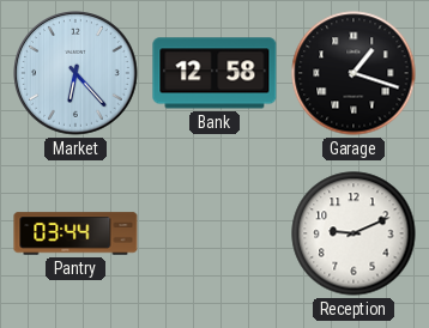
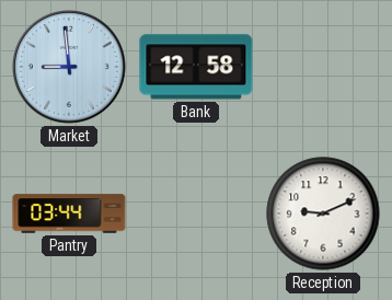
Market: 6:23 -> 8:59 (69, 67)
Garage: 1:18 -> none (354, 73)
